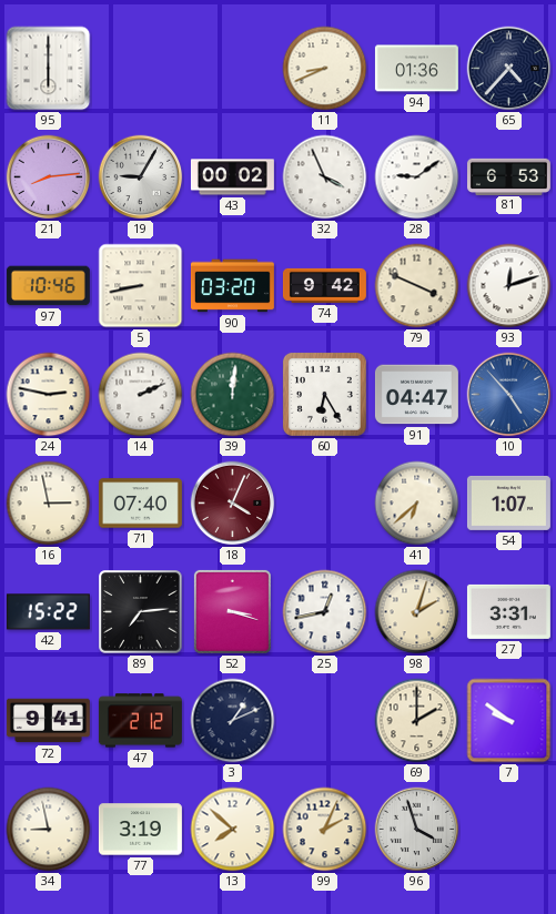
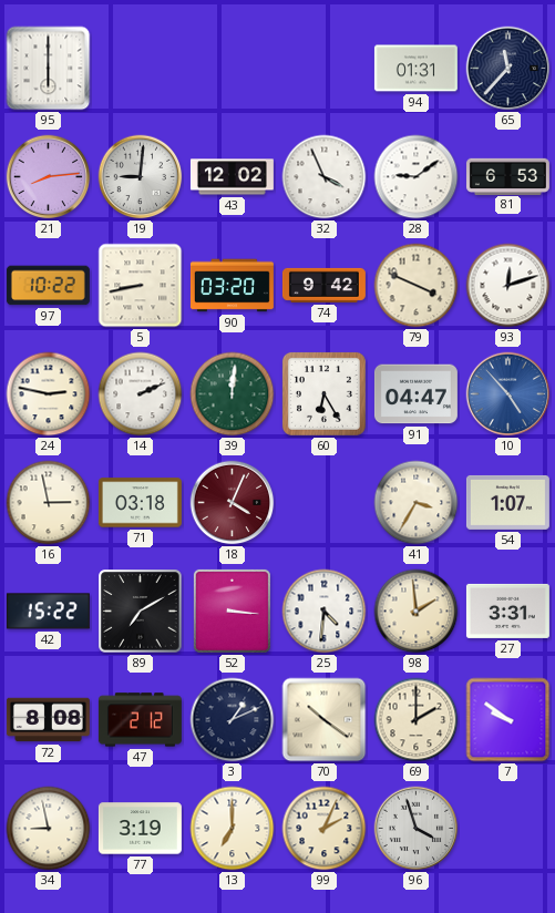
11: 8:41 -> none (325, 69)
94: 01:36 -> 01:31 (415, 69)
65: 4:37 -> 11:37 (508, 69)
19: 9:05 -> 9:01 (141, 177)
43: 00:02 -> 12:02 (232, 177)
97: 10:46 -> 10:22 (48, 286)
71: 07:40 -> 03:18 (140, 503)
41: 6:38 -> 3:35 (417, 503)
89: 7:14 -> 7:10 (141, 612)
52: 3:18 -> 3:16 (232, 611)
25: 12:43 -> 4:31 (325, 612)
98: 2:03 -> 1:59 (417, 612)
72: 9:41 -> 8:08 (48, 720)
70: none -> 10:21 (325, 720)
13: 7:52 -> 7:00 (233, 829)
